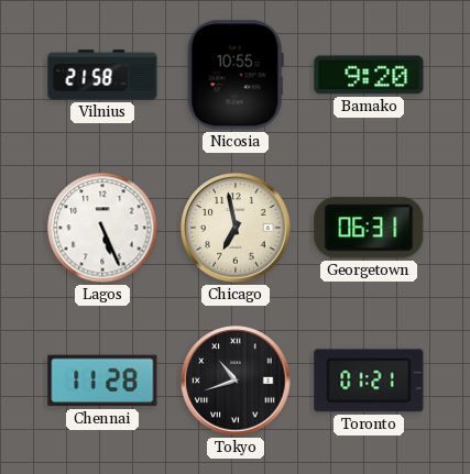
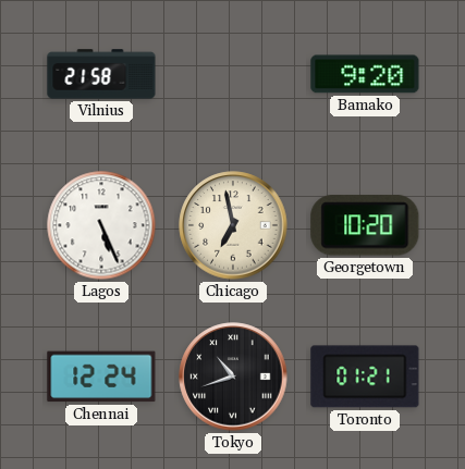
Nicosia: 10:55 -> none (236, 75)
Georgetown: 06:31 -> 10:20 (365, 225)
Chennai: 11:28 -> 12:24 (101, 377)
